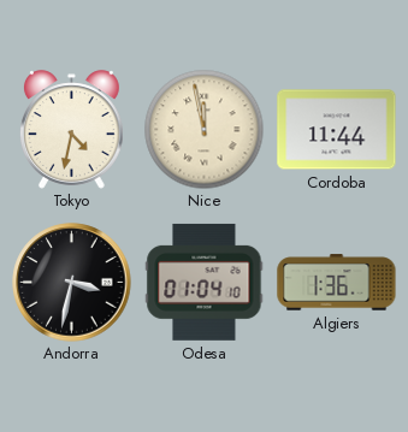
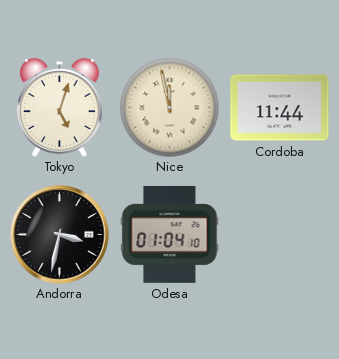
Tokyo: 4:32 -> 5:03 (60, 108)
Algiers: 1:36 -> none (337, 283)
